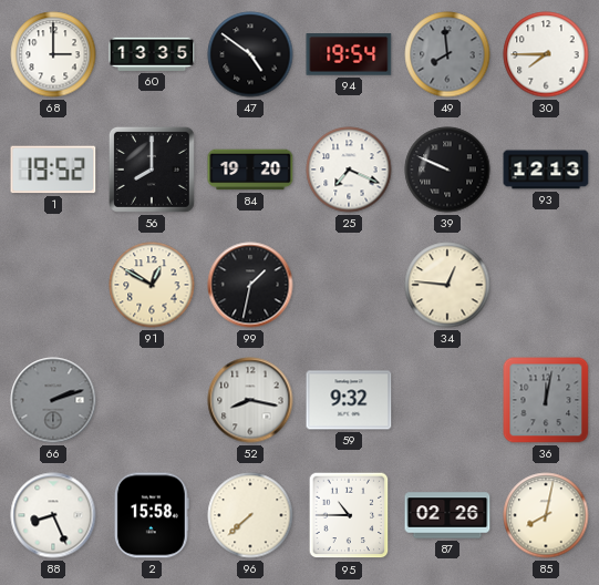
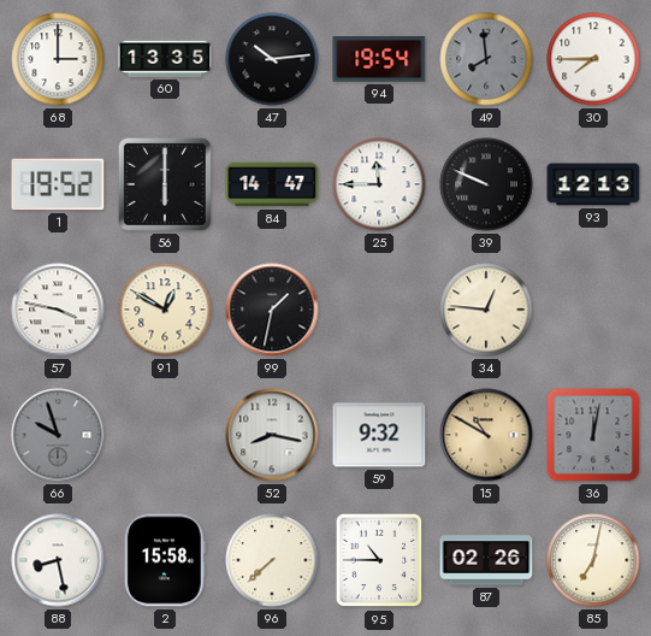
47: 4:51 -> 10:14 (272, 59)
56: 8:00 -> 6:00 (165, 184)
84: 19:20 -> 14:47 (272, 184)
25: 7:19 -> 11:45 (379, 184)
57: none -> 3:47 (58, 310)
66: 2:12 -> 9:57 (58, 435)
15: none -> 10:50 (486, 435)
88: 8:26 -> 8:28 (58, 560)
85: 8:02 -> 7:02 (593, 560)
